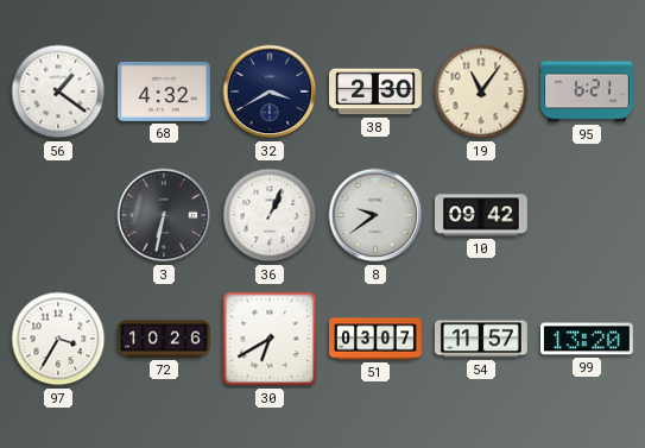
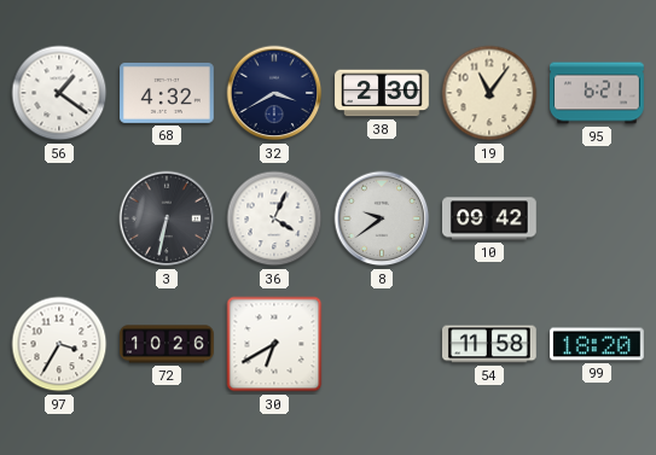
36: 1:04 -> 4:04 (274, 218)
51: 03:07 -> none (375, 339)
54: 11:57 -> 11:58 (490, 344)
99: 13:20 -> 18:20 (598, 344)
